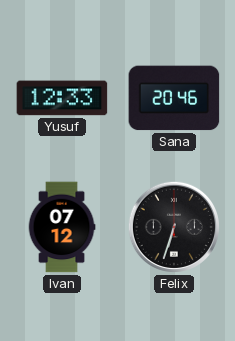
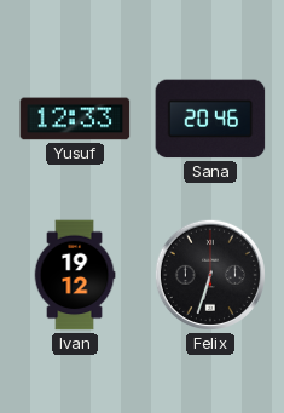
Ivan: 07:12 -> 19:12 (75, 275)
